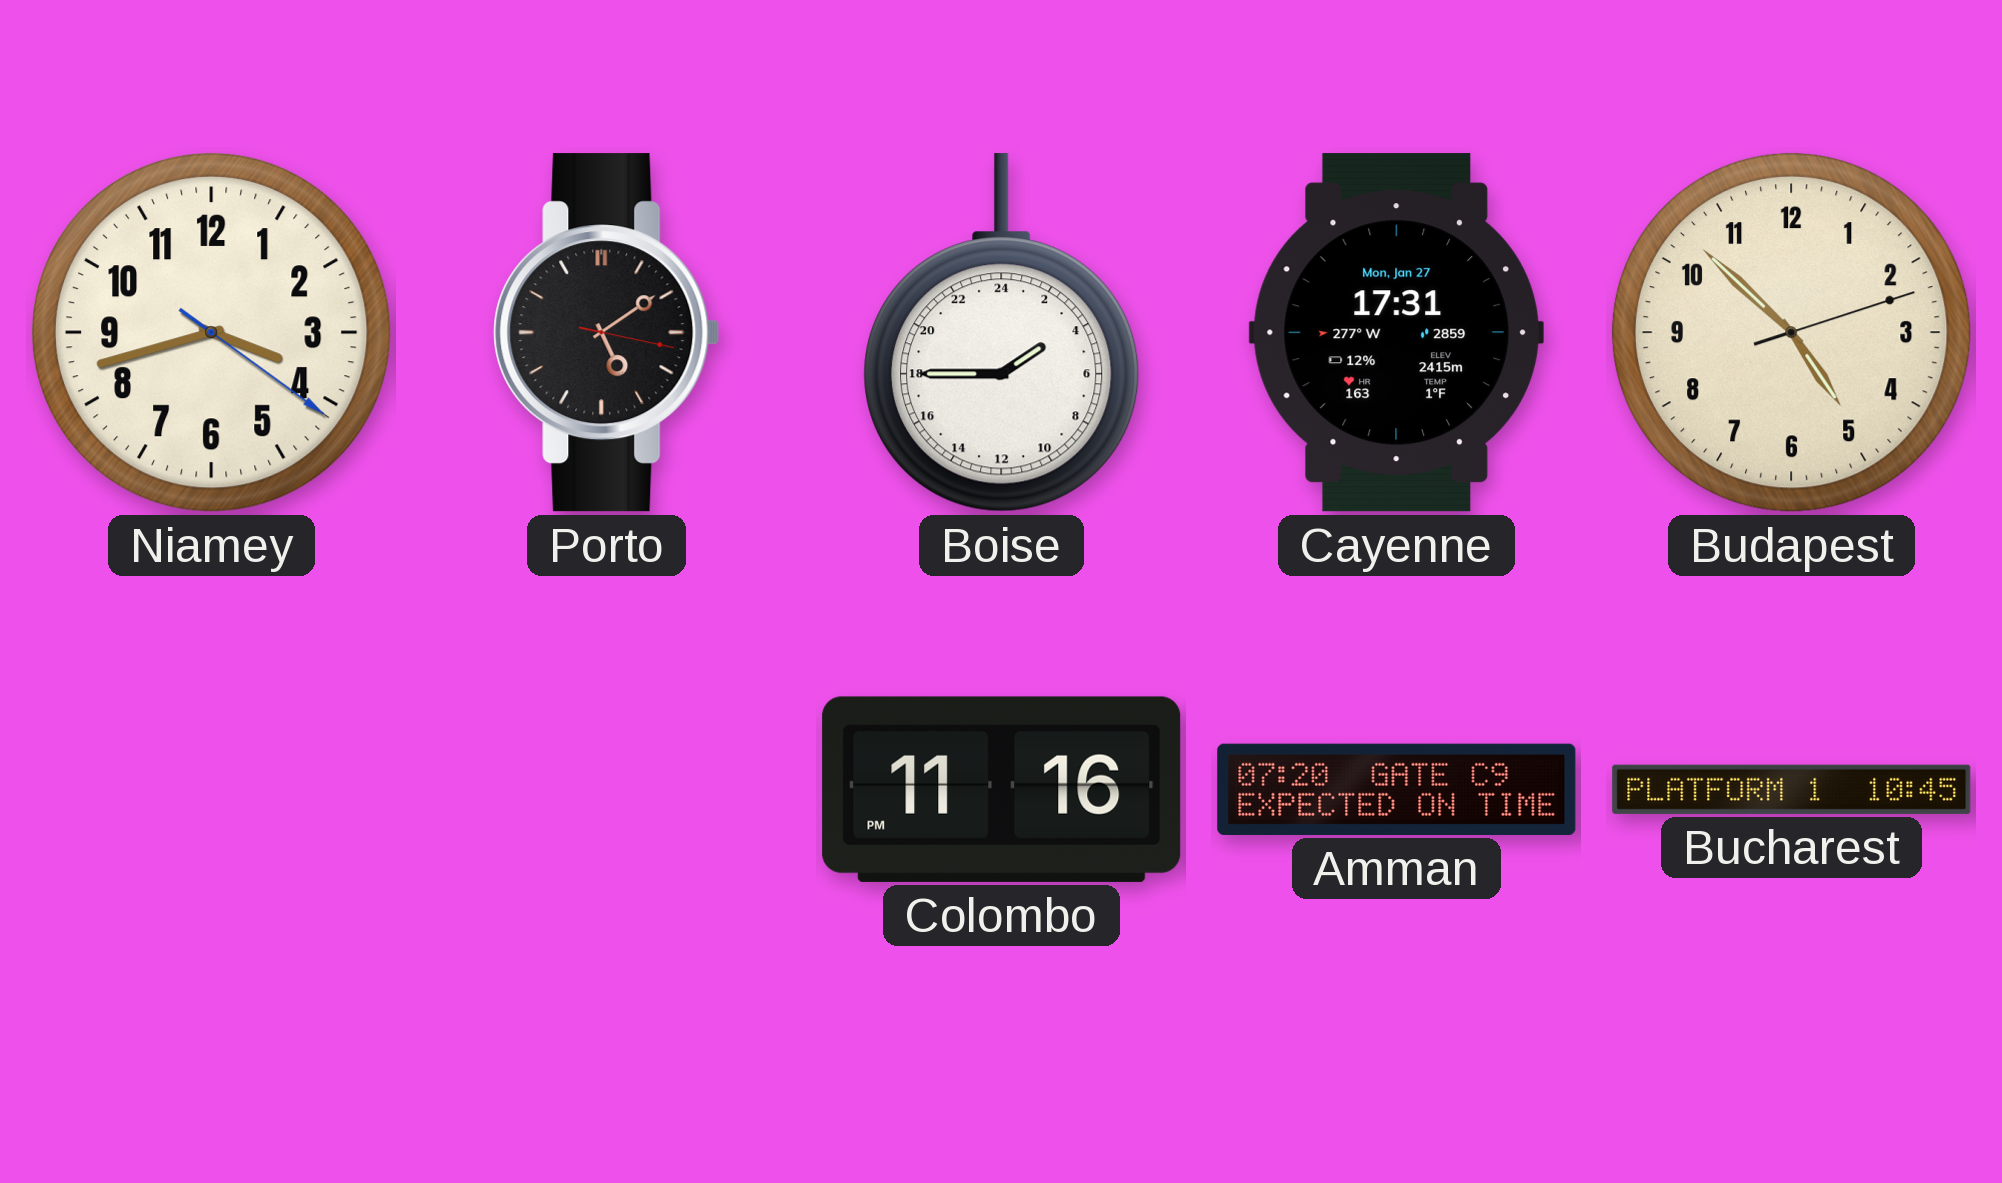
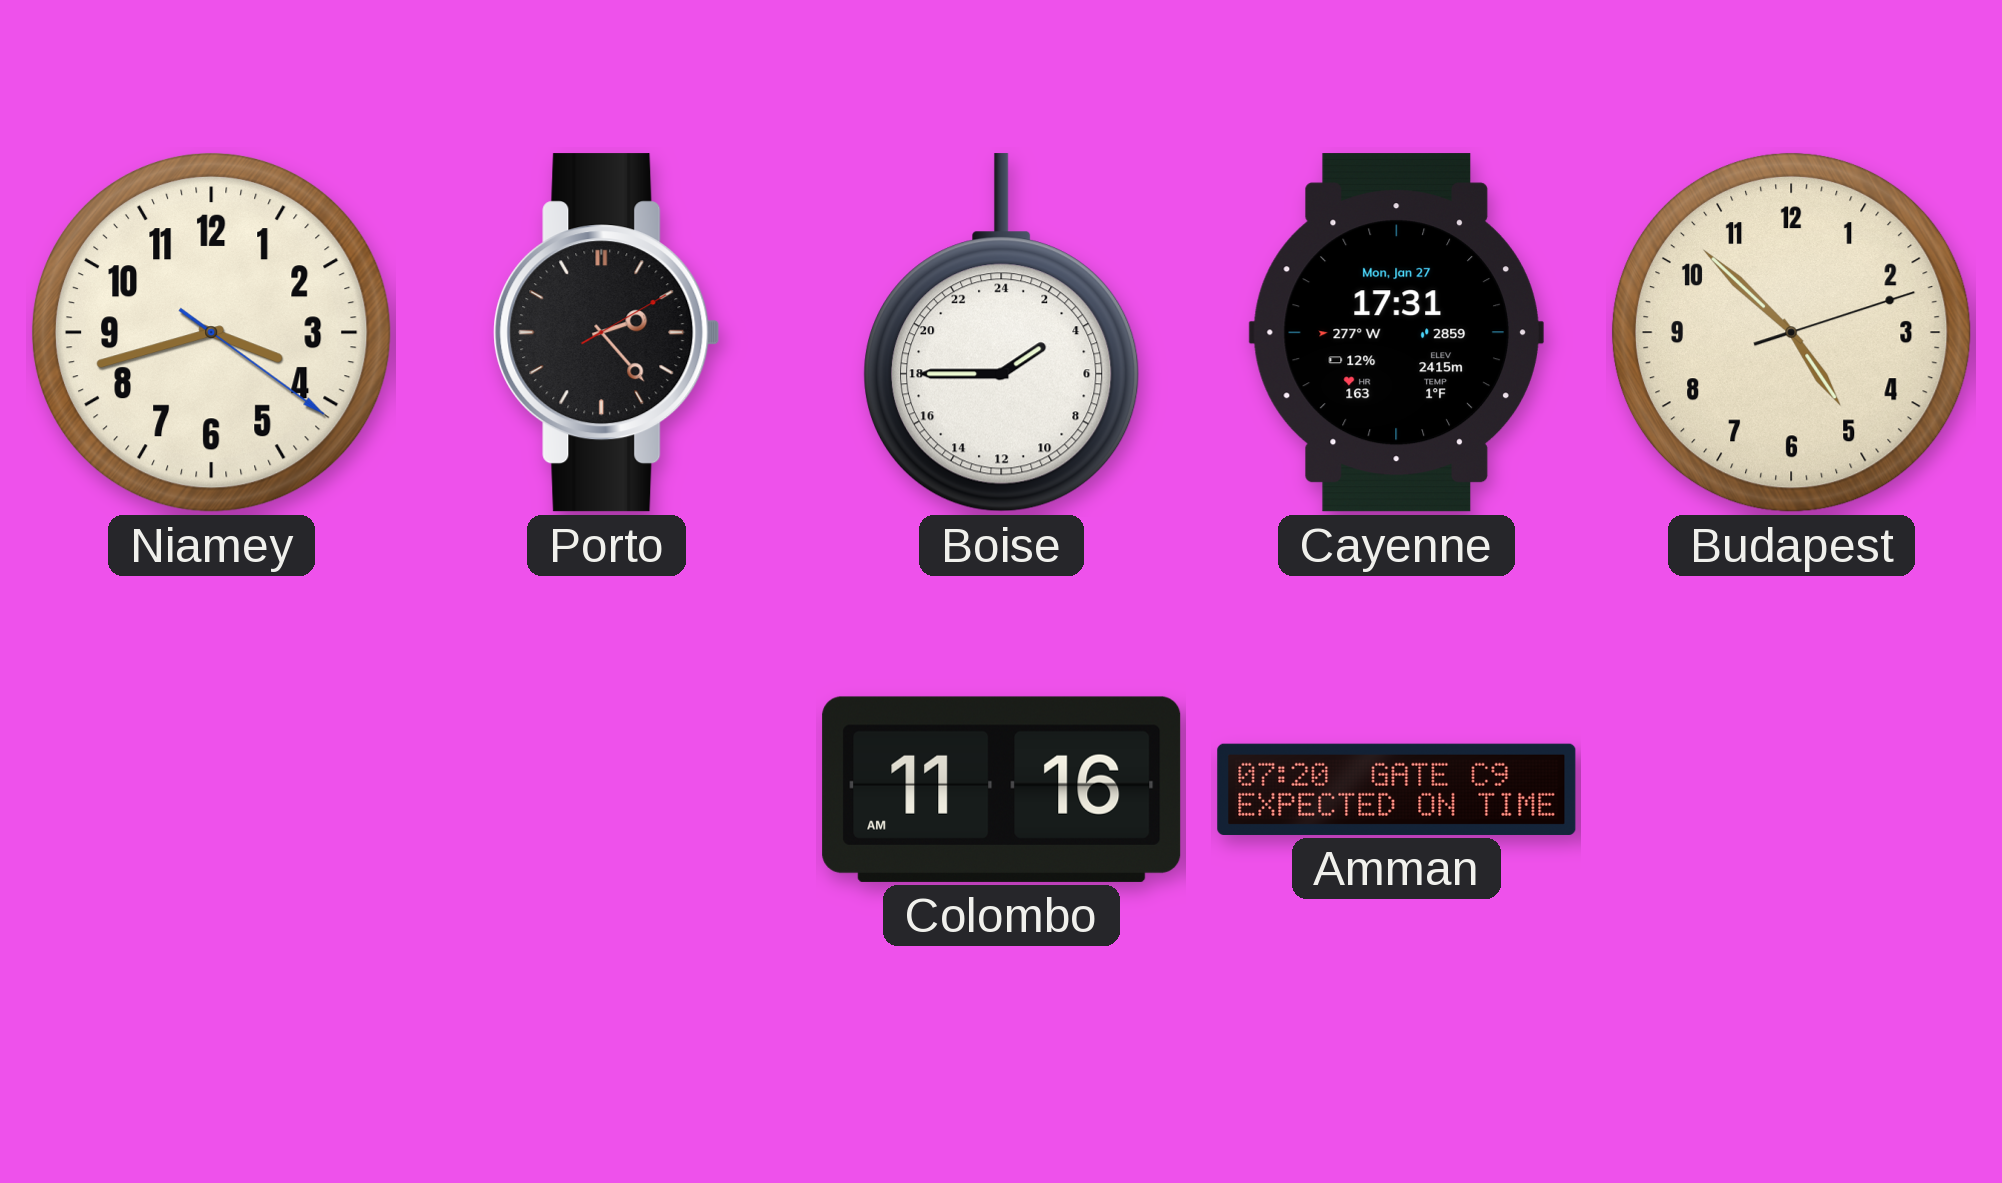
Porto: 5:09 -> 2:23 (607, 333)
Colombo: 11:16 PM -> 11:16 AM (1002, 789)
Bucharest: 10:45 -> none (1792, 789)
